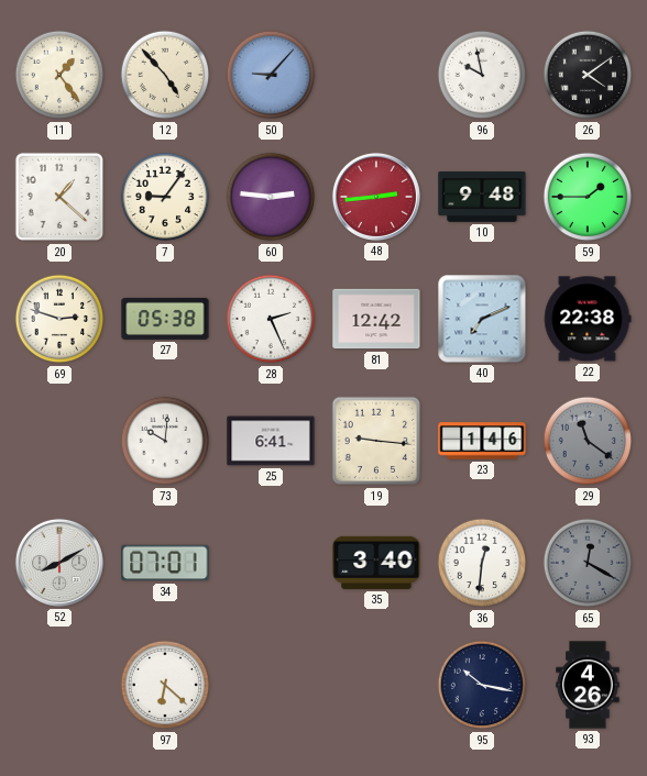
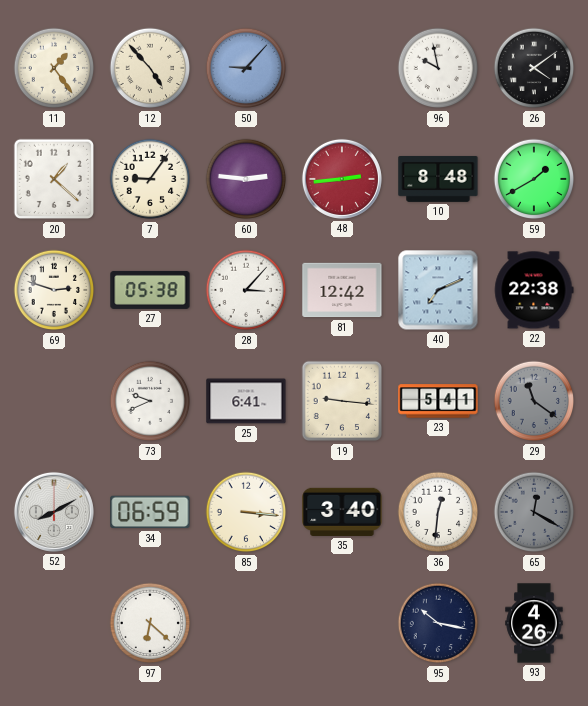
10: 9:48 -> 8:48 (438, 179)
59: 1:45 -> 1:40 (534, 179)
28: 2:26 -> 3:07 (246, 290)
73: 10:01 -> 9:41 (150, 401)
23: 1:46 -> 5:41 (438, 401)
34: 07:01 -> 06:59 (150, 512)
85: none -> 3:16 (246, 512)
